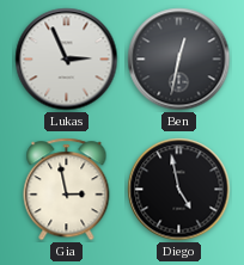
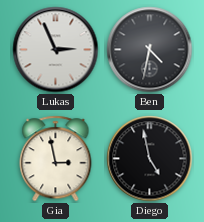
Ben: 12:32 -> 4:32 (150, 50)
